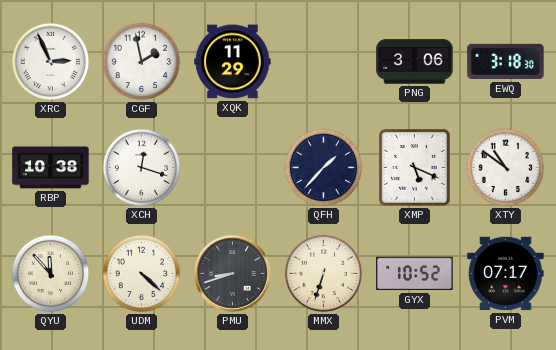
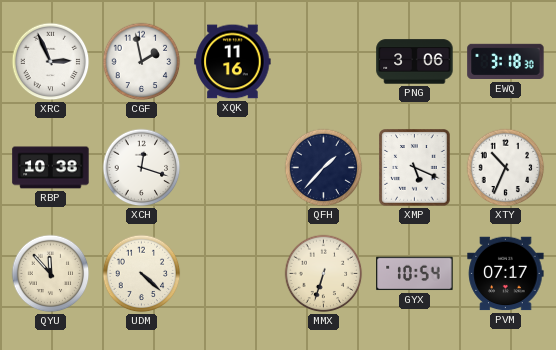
XQK: 11:29 -> 11:16 (233, 62)
XTY: 10:51 -> 10:34 (506, 168)
PMU: 8:42 -> none (232, 273)
GYX: 10:52 -> 10:54 (415, 274)
